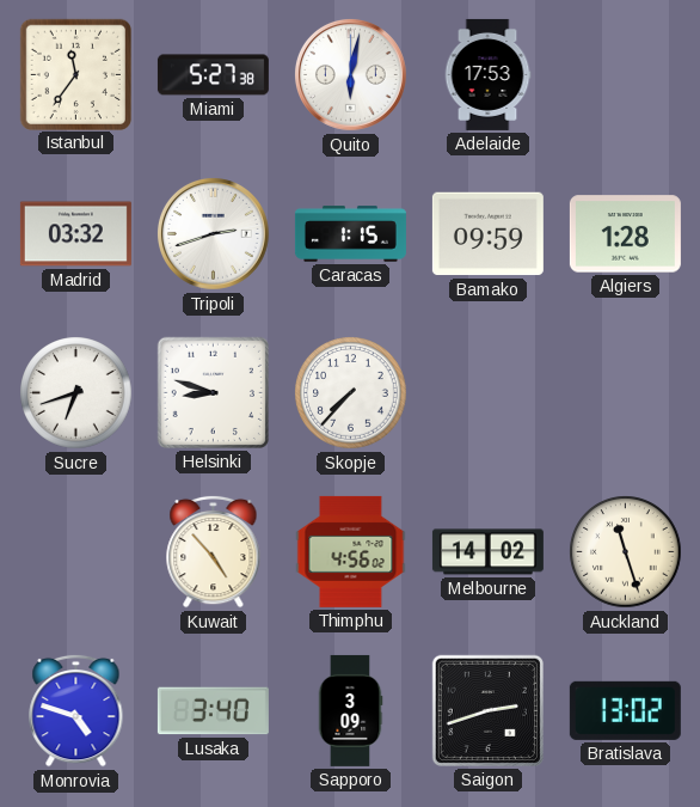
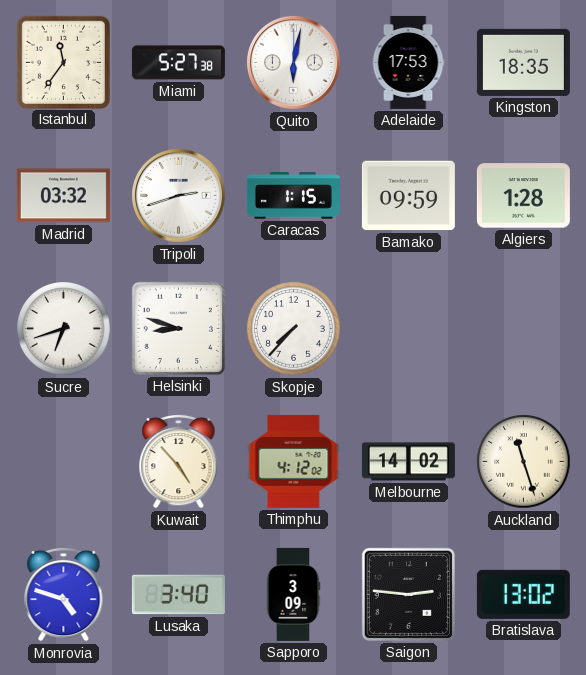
Kingston: none -> 18:35 (523, 62)
Thimphu: 4:56 -> 4:12 (294, 461)
Saigon: 2:42 -> 2:46 (408, 594)
